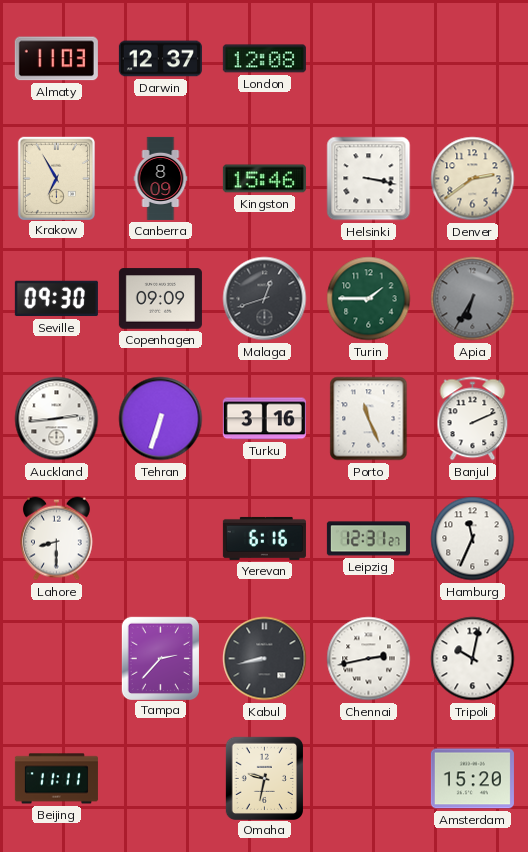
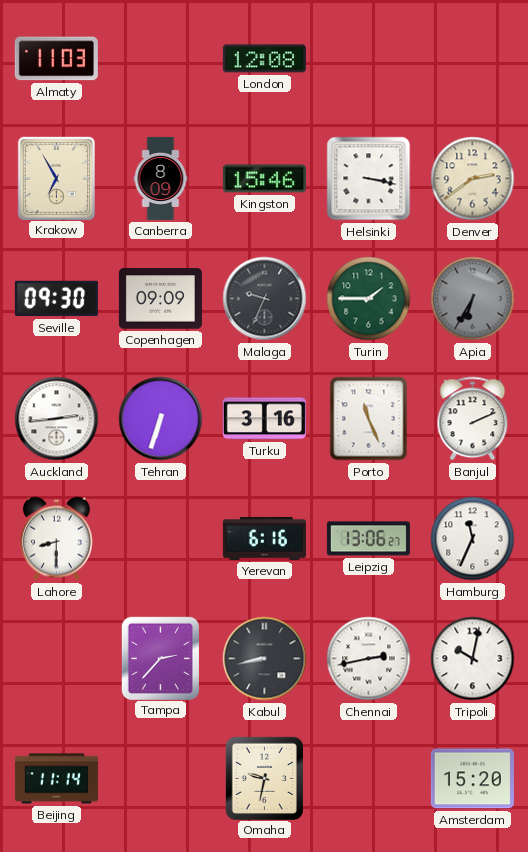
Darwin: 12:37 -> none (160, 59)
Malaga: 12:42 -> 9:34 (265, 299)
Leipzig: 12:31 -> 13:06 (368, 539)
Beijing: 11:11 -> 11:14 (56, 779)
